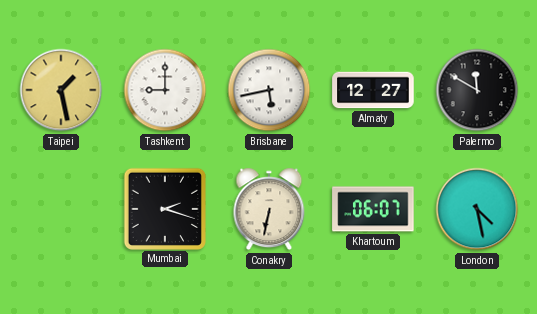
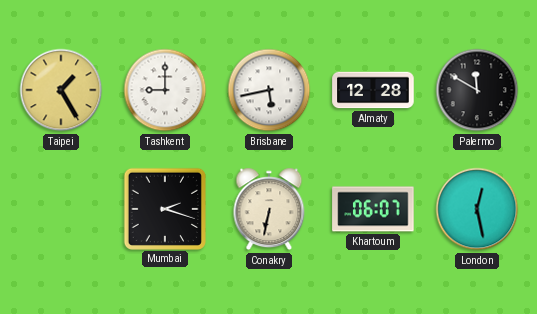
Taipei: 1:28 -> 1:25 (61, 90)
Almaty: 12:27 -> 12:28 (373, 90)
London: 4:28 -> 12:28 (477, 209)
